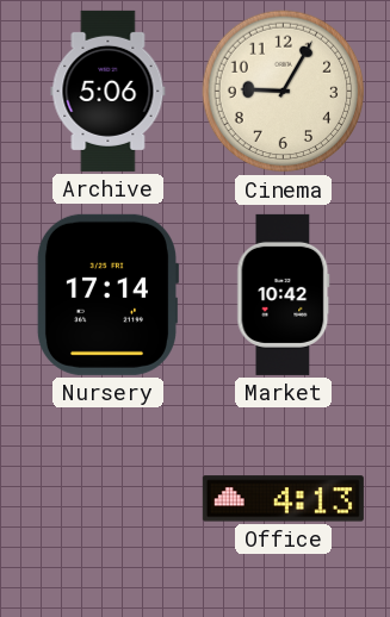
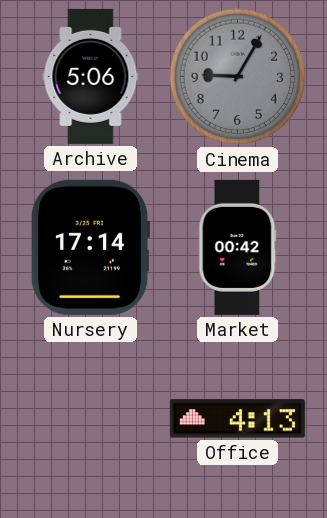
Cinema dial: cream -> grey (238, 77)
Market: 10:42 -> 00:42 (238, 247)
